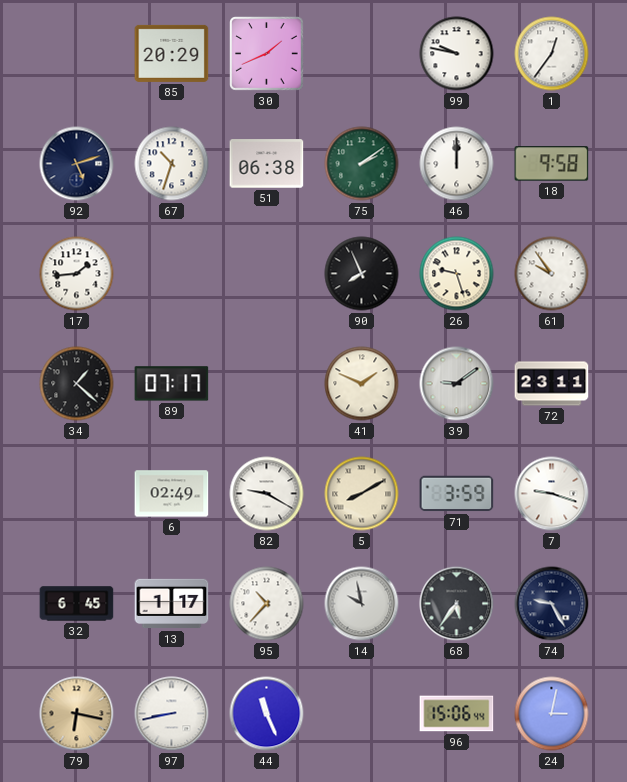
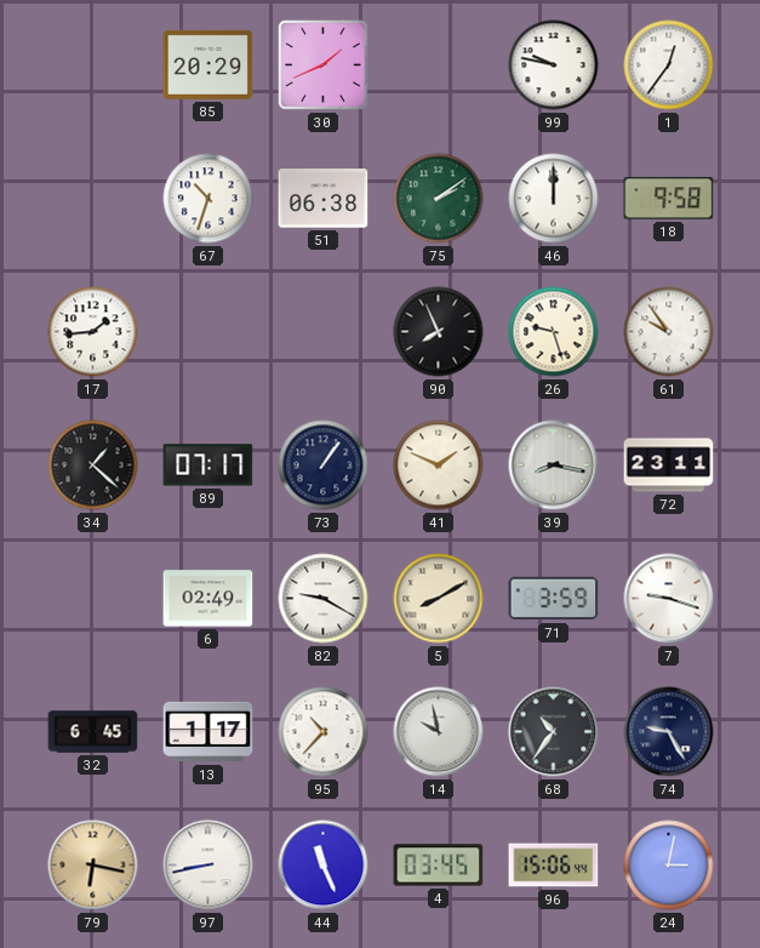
92: 5:12 -> none (77, 164)
73: none -> 1:06 (324, 466)
39: 9:09 -> 8:17 (554, 466)
68: 5:36 -> 10:36 (554, 732)
4: none -> 03:45 (439, 866)
